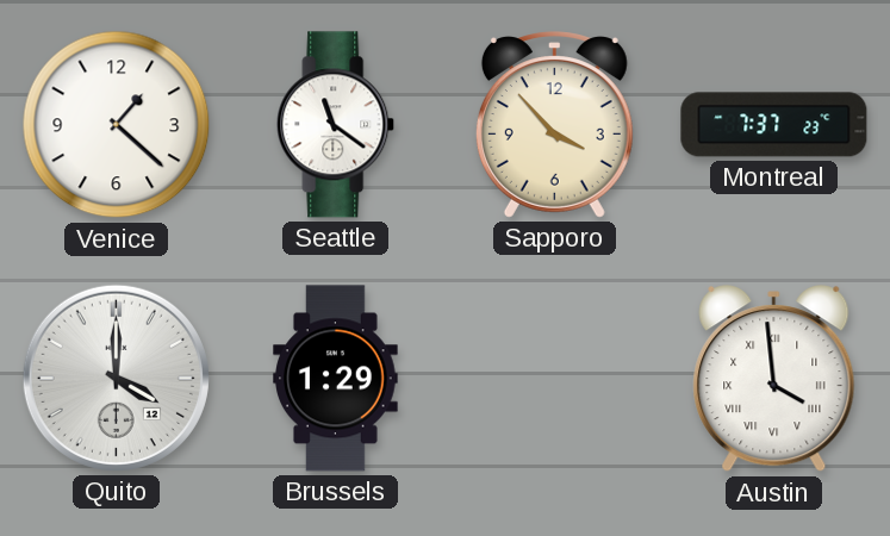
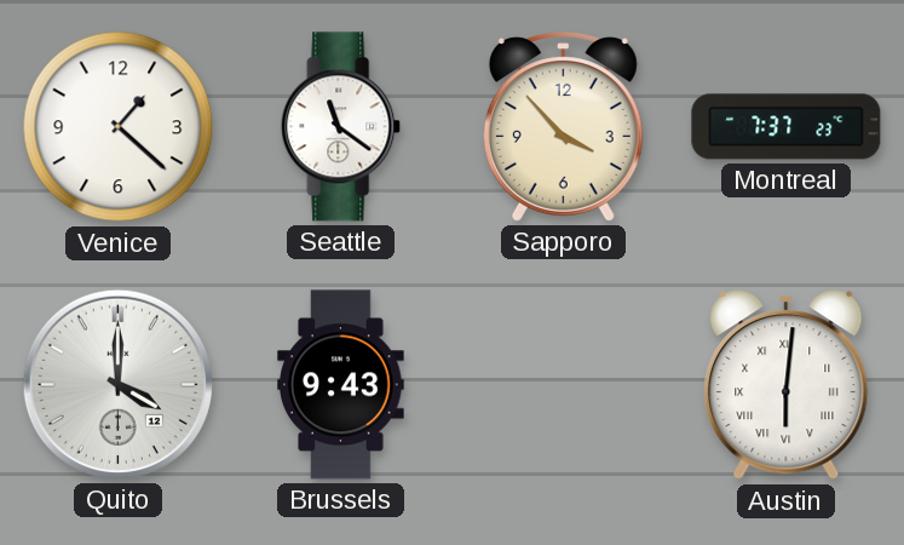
Brussels: 1:29 -> 9:43 (341, 385)
Austin: 3:59 -> 6:01 (787, 385)
